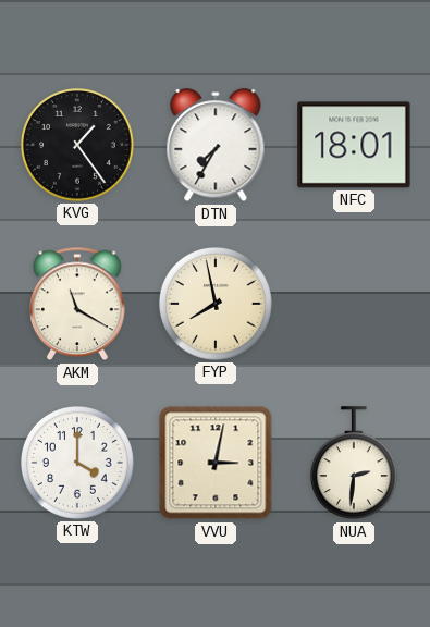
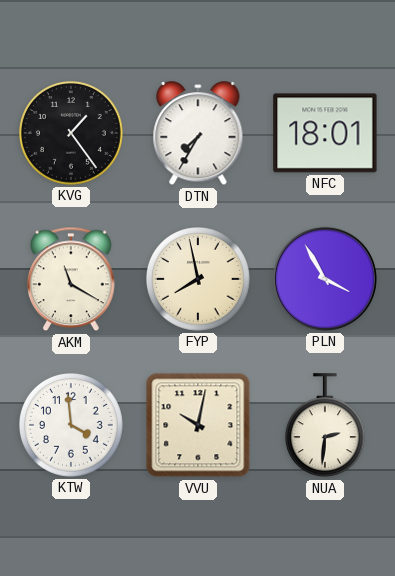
PLN: none -> 3:55 (325, 279)
KTW: 4:00 -> 3:59 (72, 426)
VVU: 3:02 -> 10:02 (198, 425)
